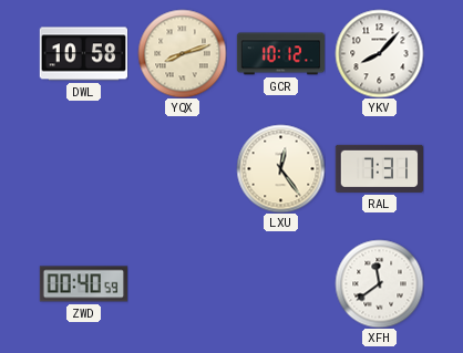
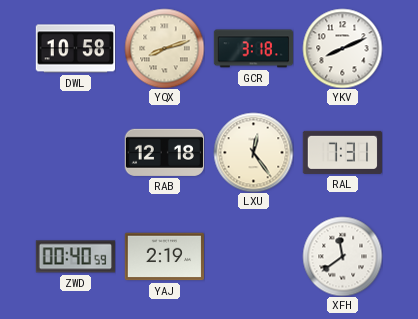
GCR: 10:12 -> 3:18 (253, 49)
YKV: 8:07 -> 8:11 (342, 48)
RAB: none -> 12:18 (164, 152)
YAJ: none -> 2:19 (164, 257)
